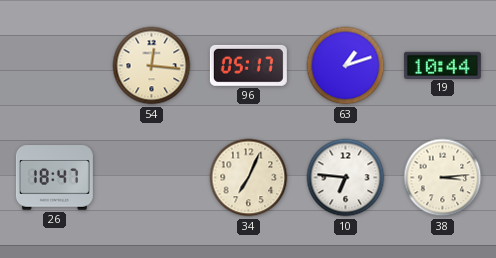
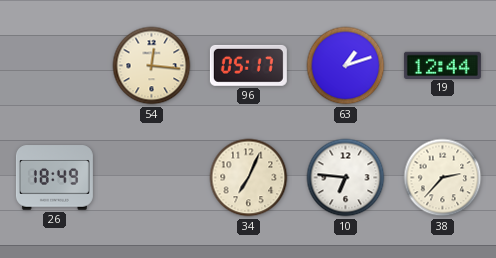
19: 10:44 -> 12:44 (442, 65)
26: 18:47 -> 18:49 (54, 178)
38: 3:14 -> 2:37 (443, 178)
